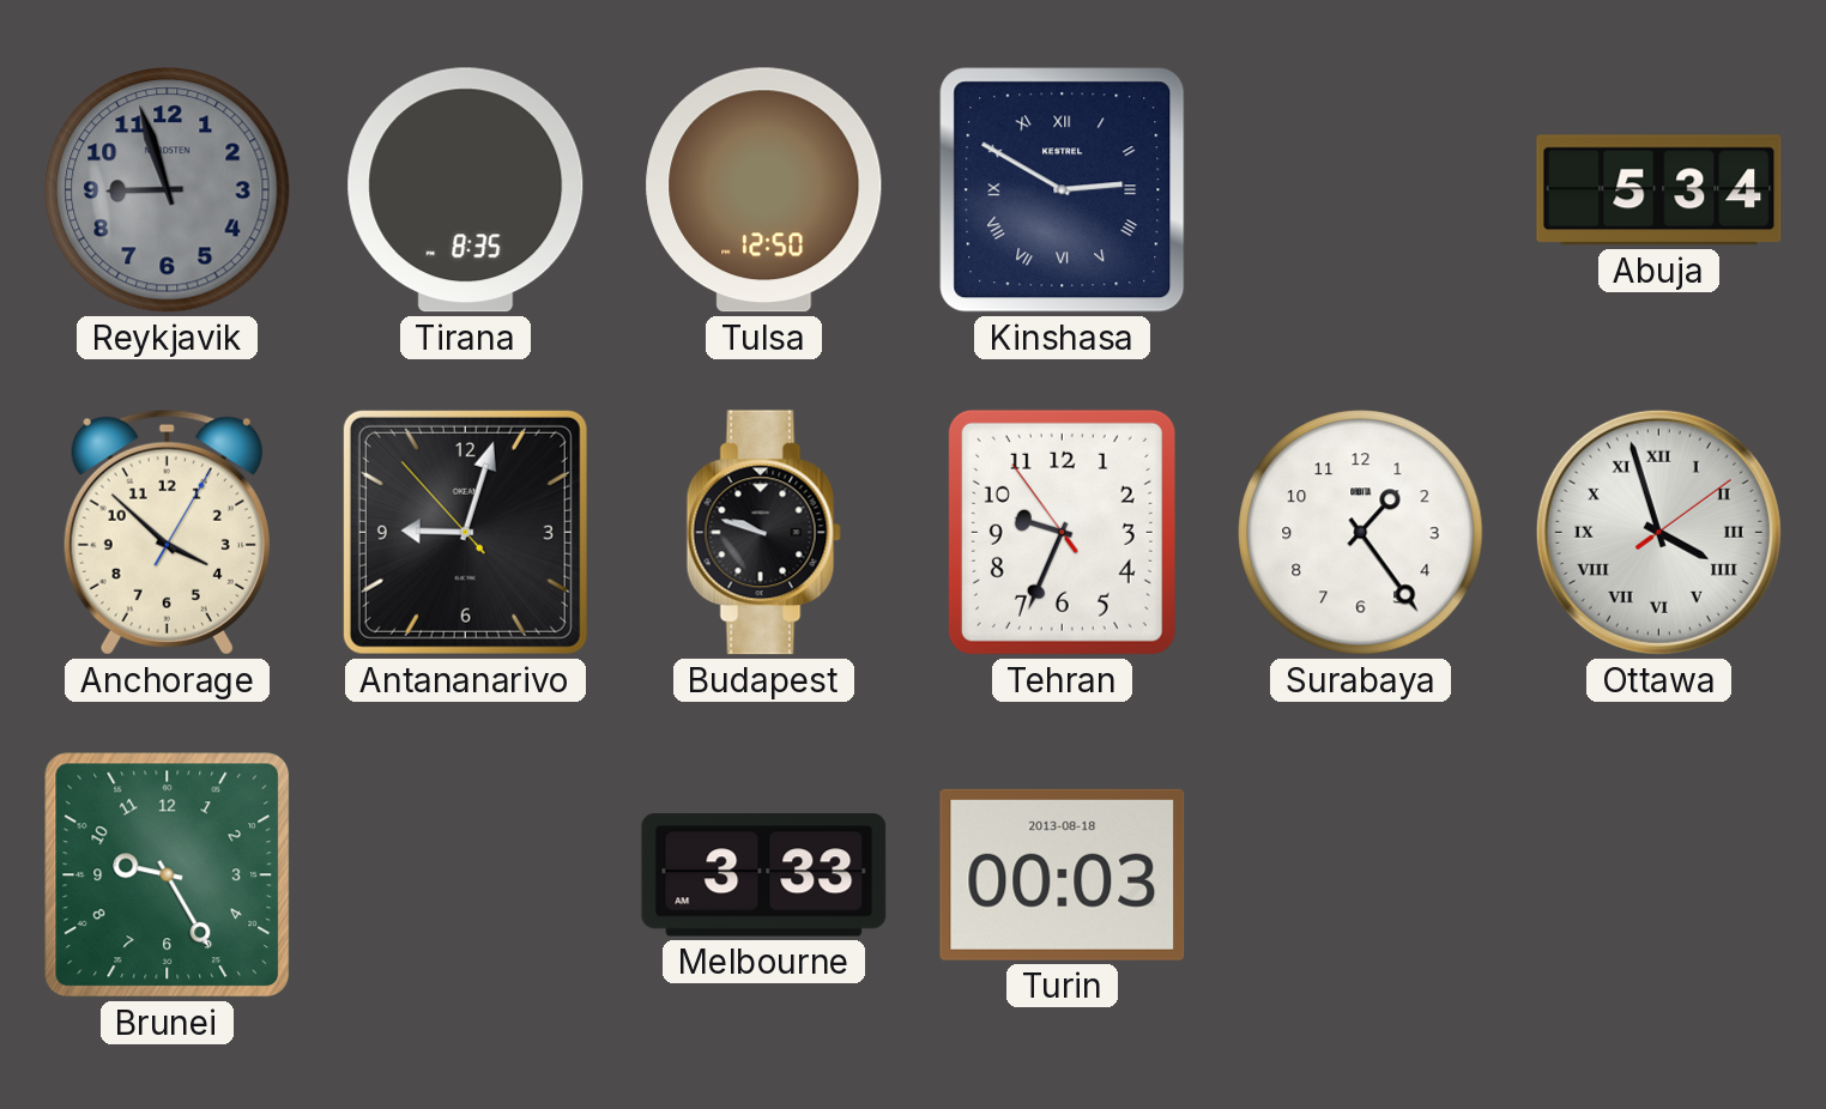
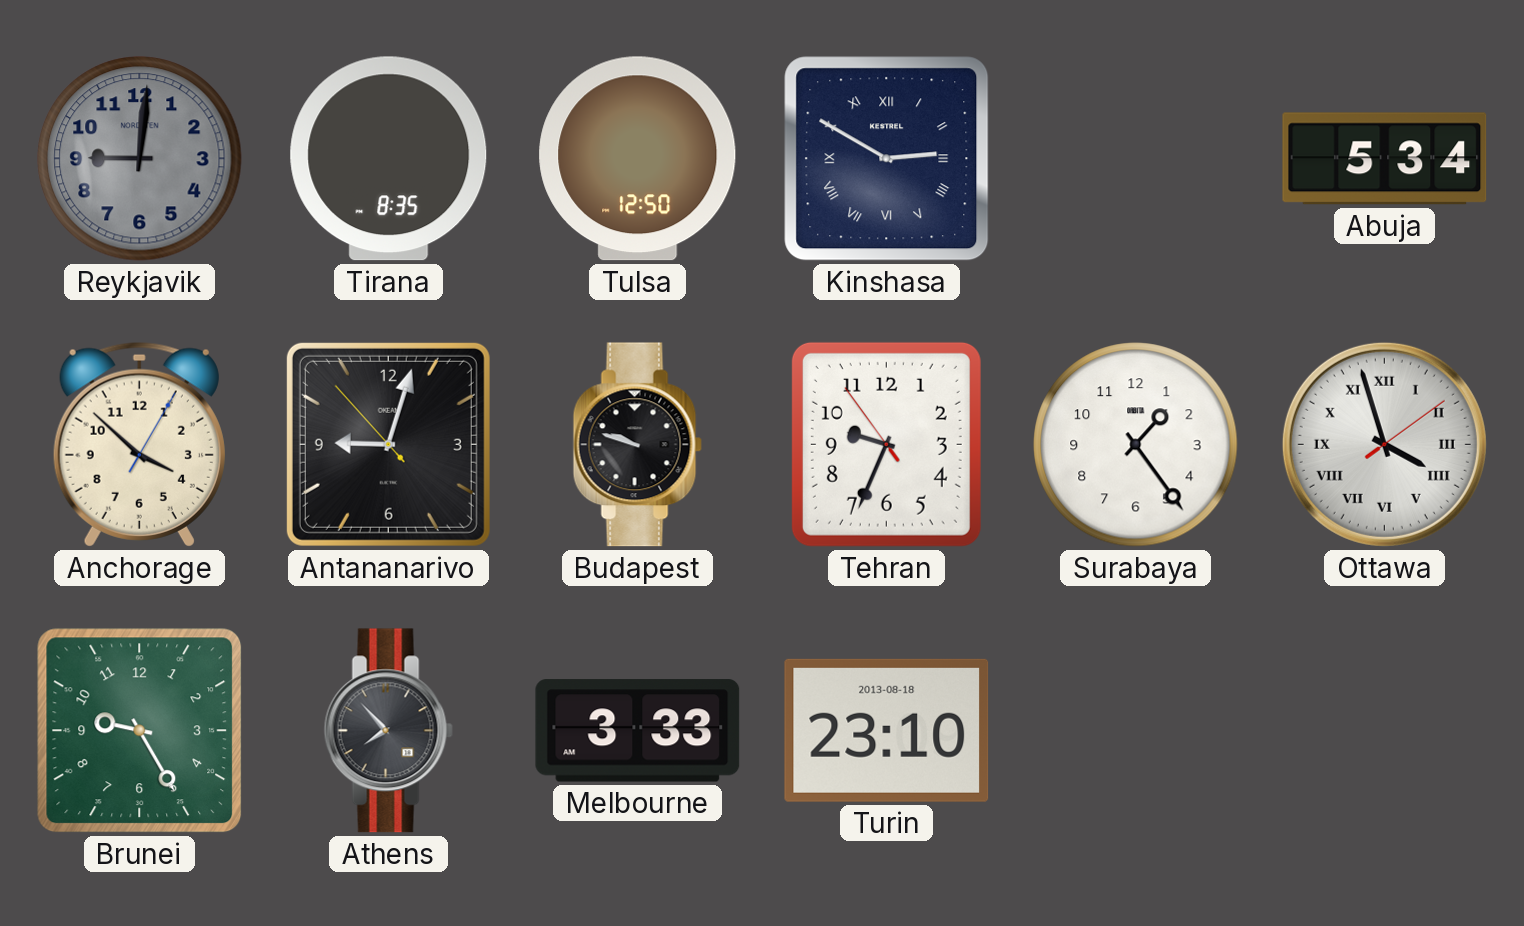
Reykjavik: 8:57 -> 9:01 (140, 159)
Athens: none -> 7:53 (388, 731)
Turin: 00:03 -> 23:10 (887, 730)
